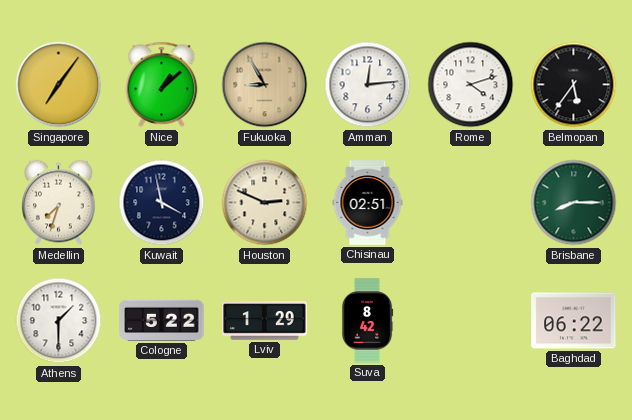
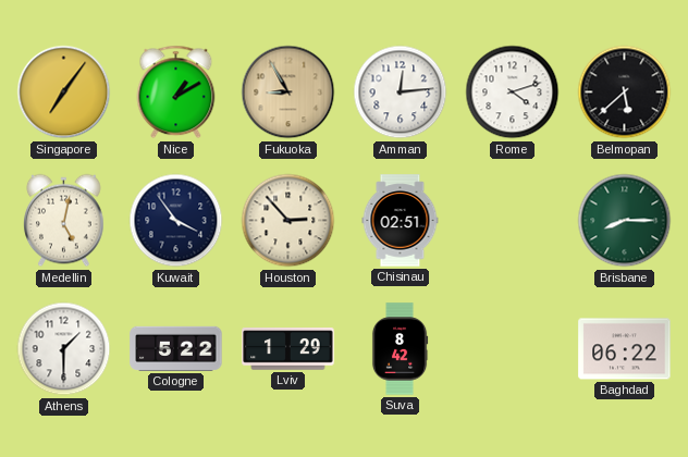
Nice: 1:08 -> 1:10 (176, 92)
Belmopan: 5:36 -> 5:38 (625, 92)
Medellin: 7:33 -> 5:02 (64, 221)
Kuwait: 3:58 -> 3:54 (176, 221)
Houston: 2:49 -> 2:53 (288, 221)
